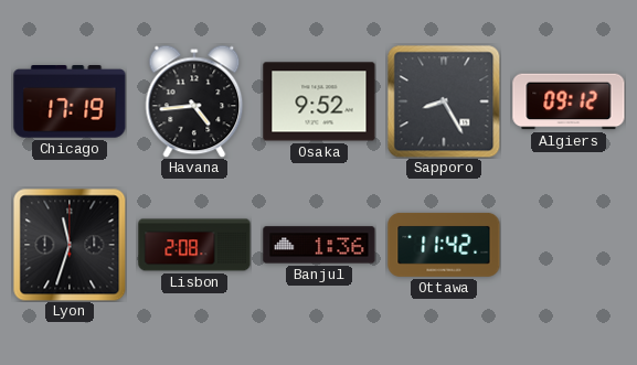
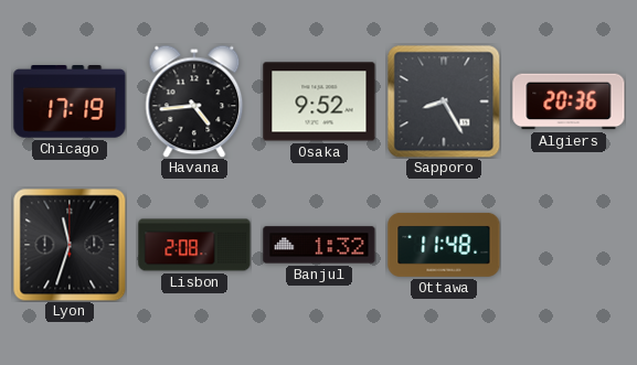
Algiers: 09:12 -> 20:36 (569, 101)
Banjul: 1:36 -> 1:32 (319, 245)
Ottawa: 11:42 -> 11:48 (444, 245)
